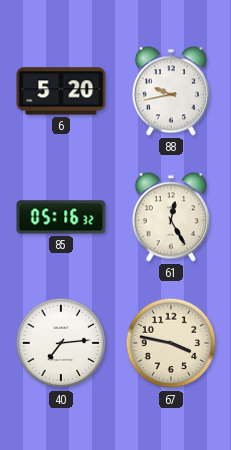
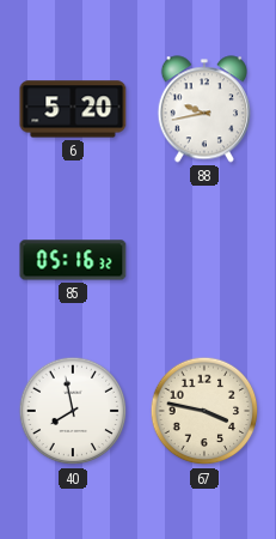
61: 12:25 -> none (171, 217)
40: 7:14 -> 7:58 (73, 411)
